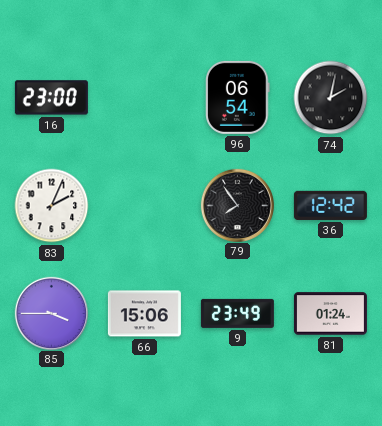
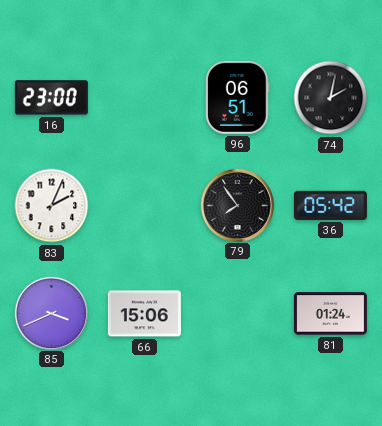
96: 06:54 -> 06:51 (238, 97)
36: 12:42 -> 05:42 (330, 205)
85: 3:45 -> 3:41 (51, 313)
9: 23:49 -> none (237, 313)
